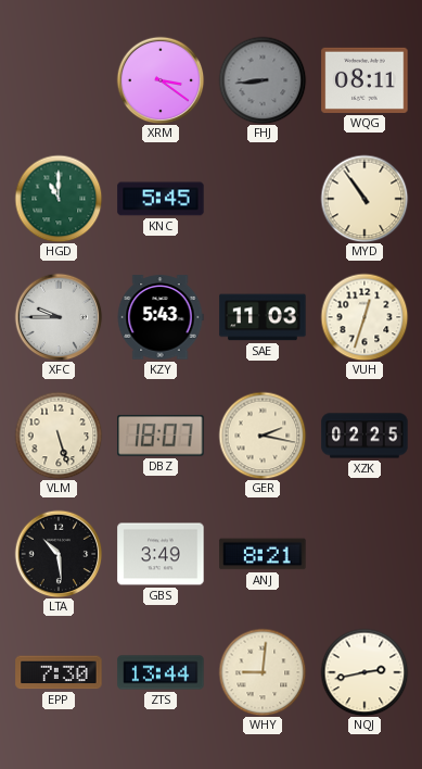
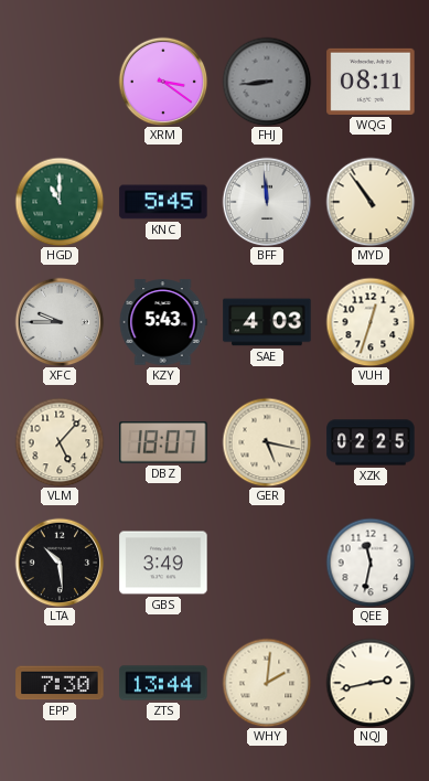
BFF: none -> 11:59 (267, 202)
SAE: 11:03 -> 4:03 (267, 322)
VLM: 5:27 -> 5:07 (60, 442)
GER: 2:17 -> 5:17 (267, 442)
ANJ: 8:21 -> none (263, 554)
QEE: none -> 11:32 (371, 563)
WHY: 9:01 -> 2:01 (267, 683)
